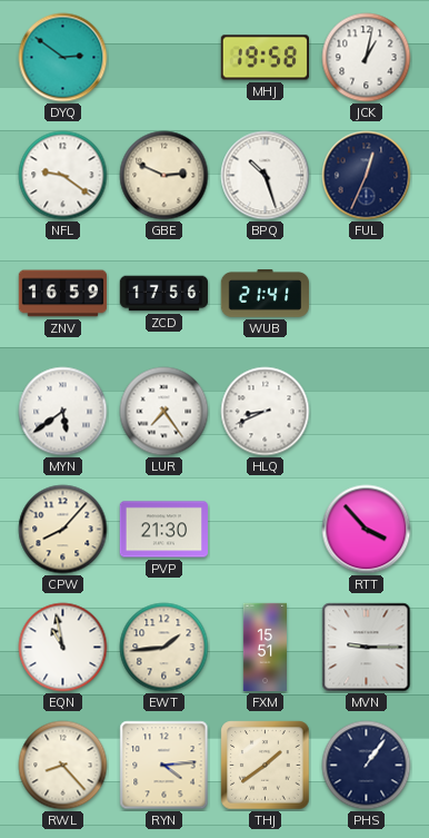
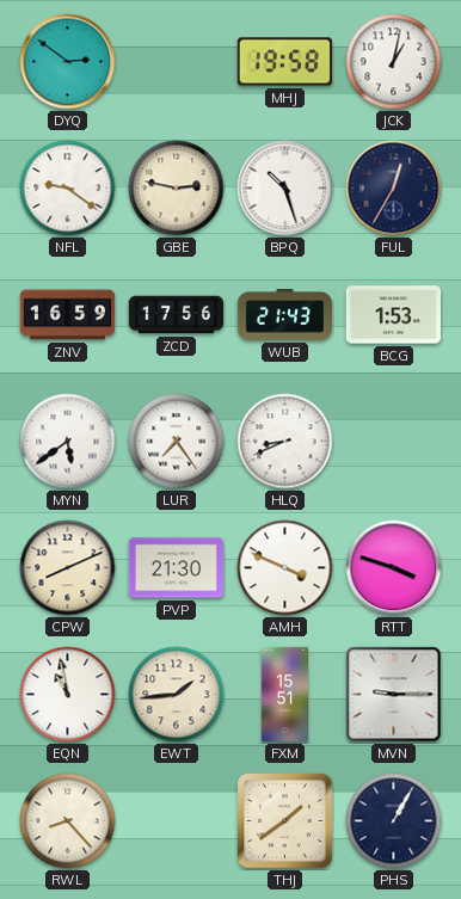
GBE: 2:49 -> 2:47 (177, 189)
FUL: 12:34 -> 12:35 (394, 189)
WUB: 21:41 -> 21:43 (285, 315)
BCG: none -> 1:53 (393, 315)
CPW: 8:07 -> 8:11 (68, 568)
AMH: none -> 3:49 (285, 568)
RTT: 3:53 -> 3:48 (394, 568)
RYN: 4:14 -> none (164, 766)
PHS: 1:06 -> 1:05 (394, 821)
